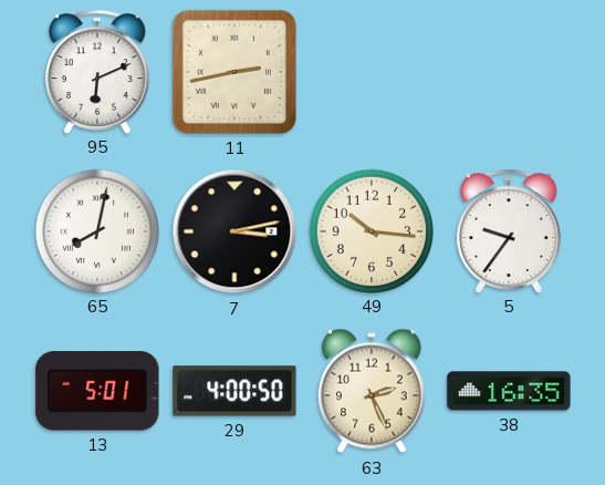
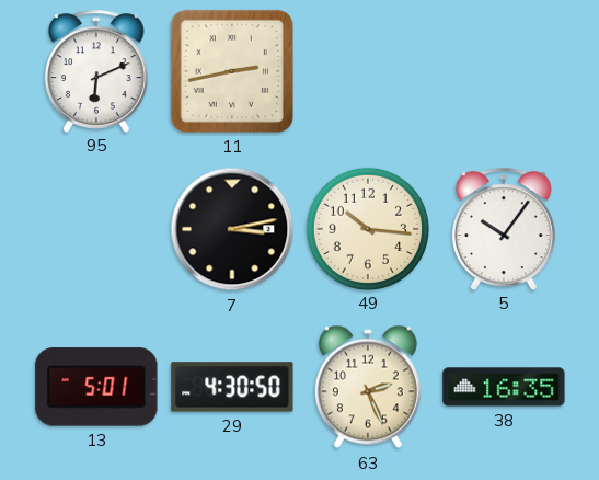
65: 8:02 -> none (96, 230)
5: 9:36 -> 10:06 (504, 229)
29: 4:00 -> 4:30 (232, 387)
